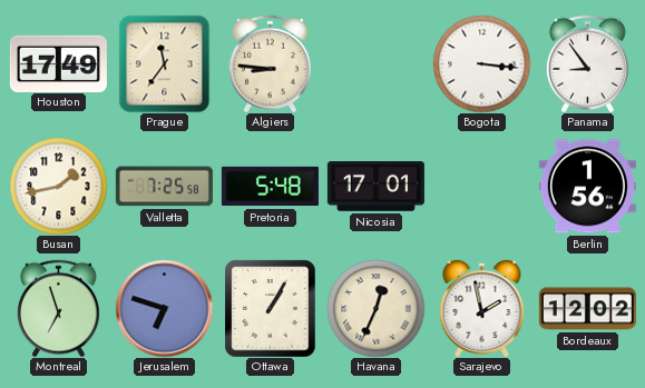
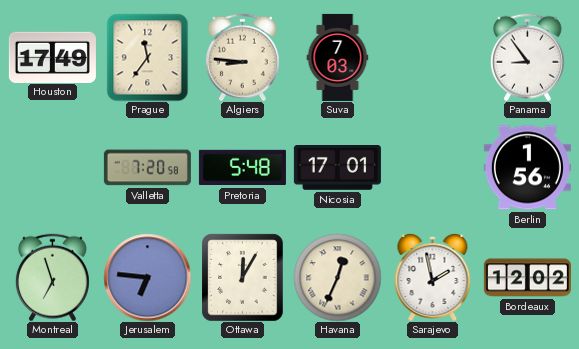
Suva: none -> 7:03 (338, 57)
Bogota: 3:16 -> none (481, 63)
Busan: 1:43 -> none (58, 186)
Valletta: 7:25 -> 7:20 (147, 168)
Jerusalem: 6:48 -> 6:46 (147, 277)
Ottawa: 1:05 -> 12:05 (243, 277)
